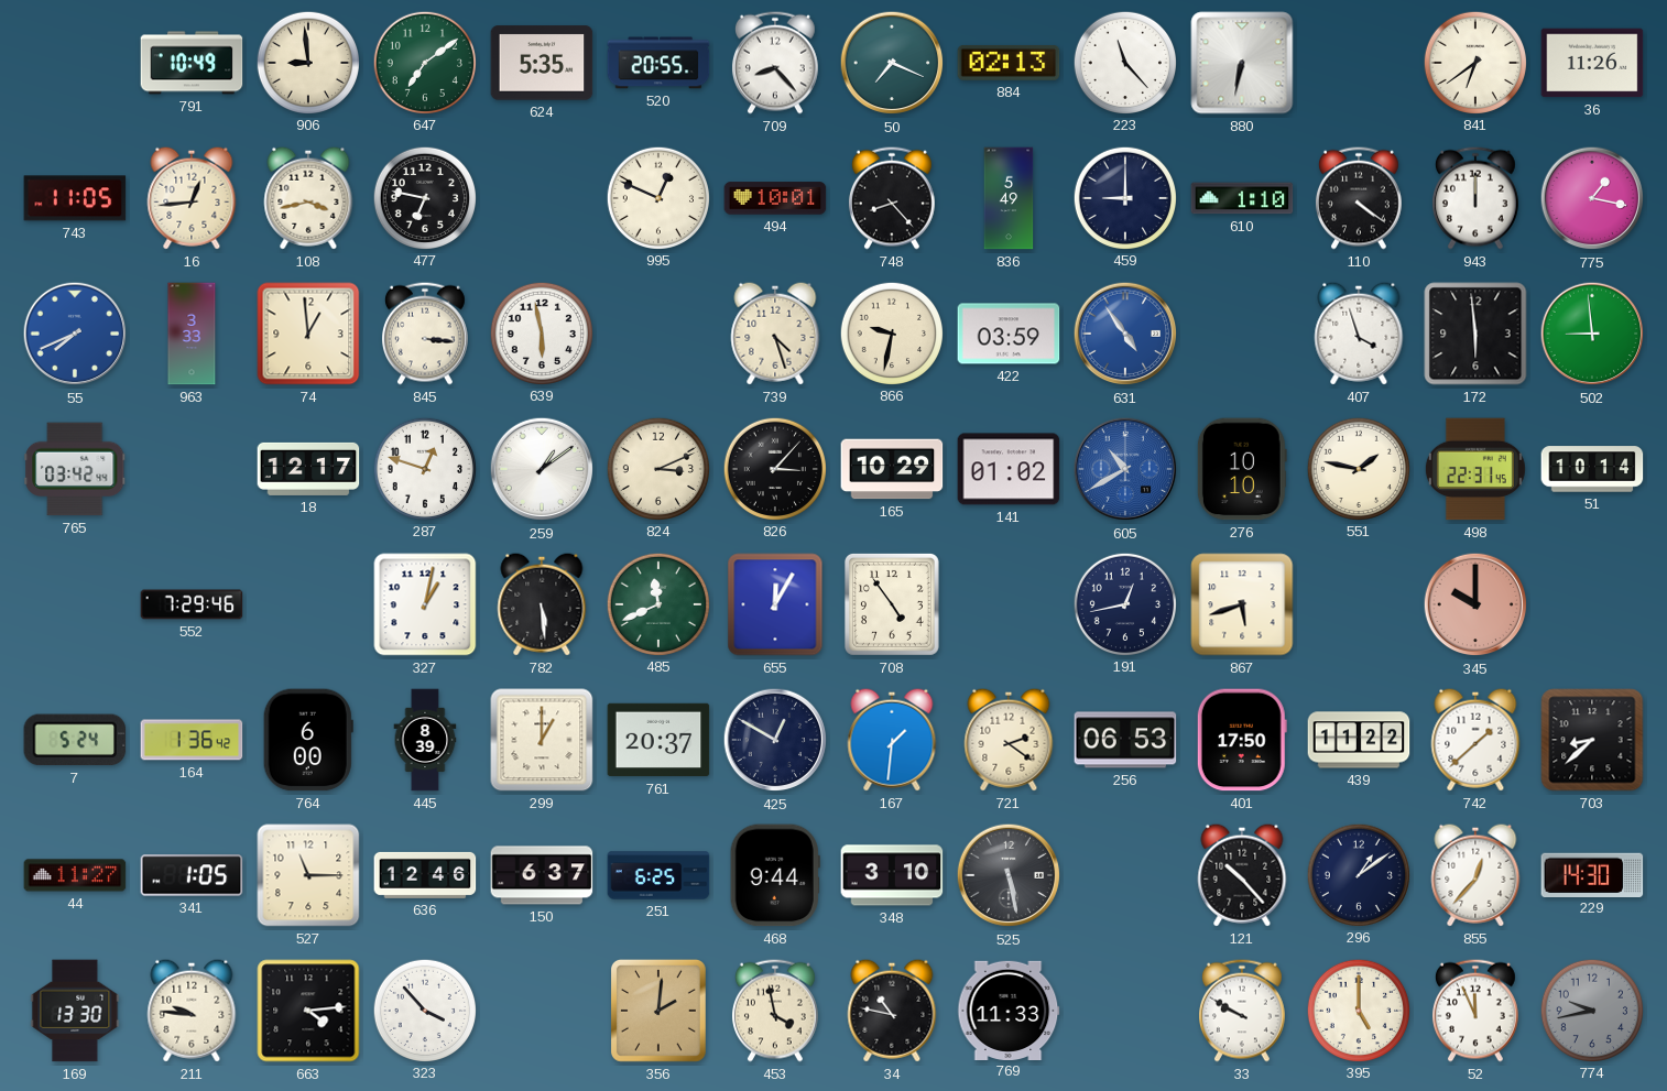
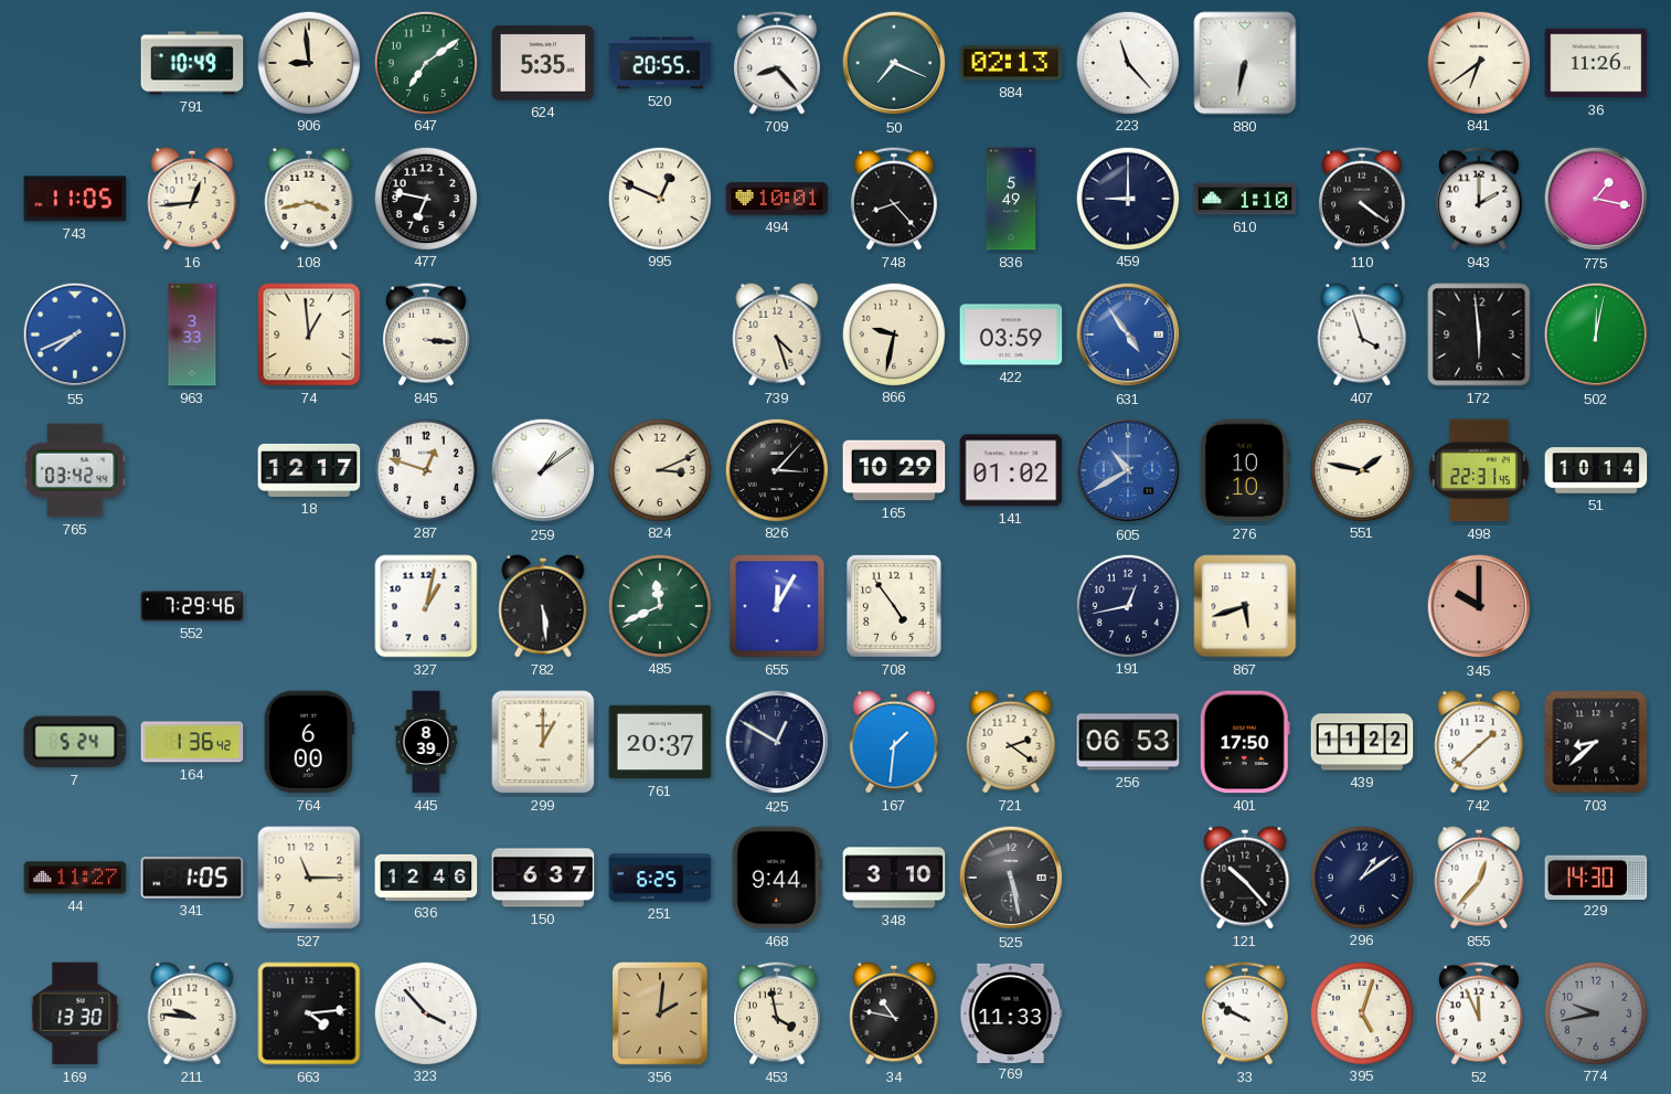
943: 12:00 -> 2:00 (1479, 199)
639: 5:58 -> none (541, 332)
502: 8:59 -> 12:02 (1596, 334)
395: 5:00 -> 5:03 (1361, 1012)
